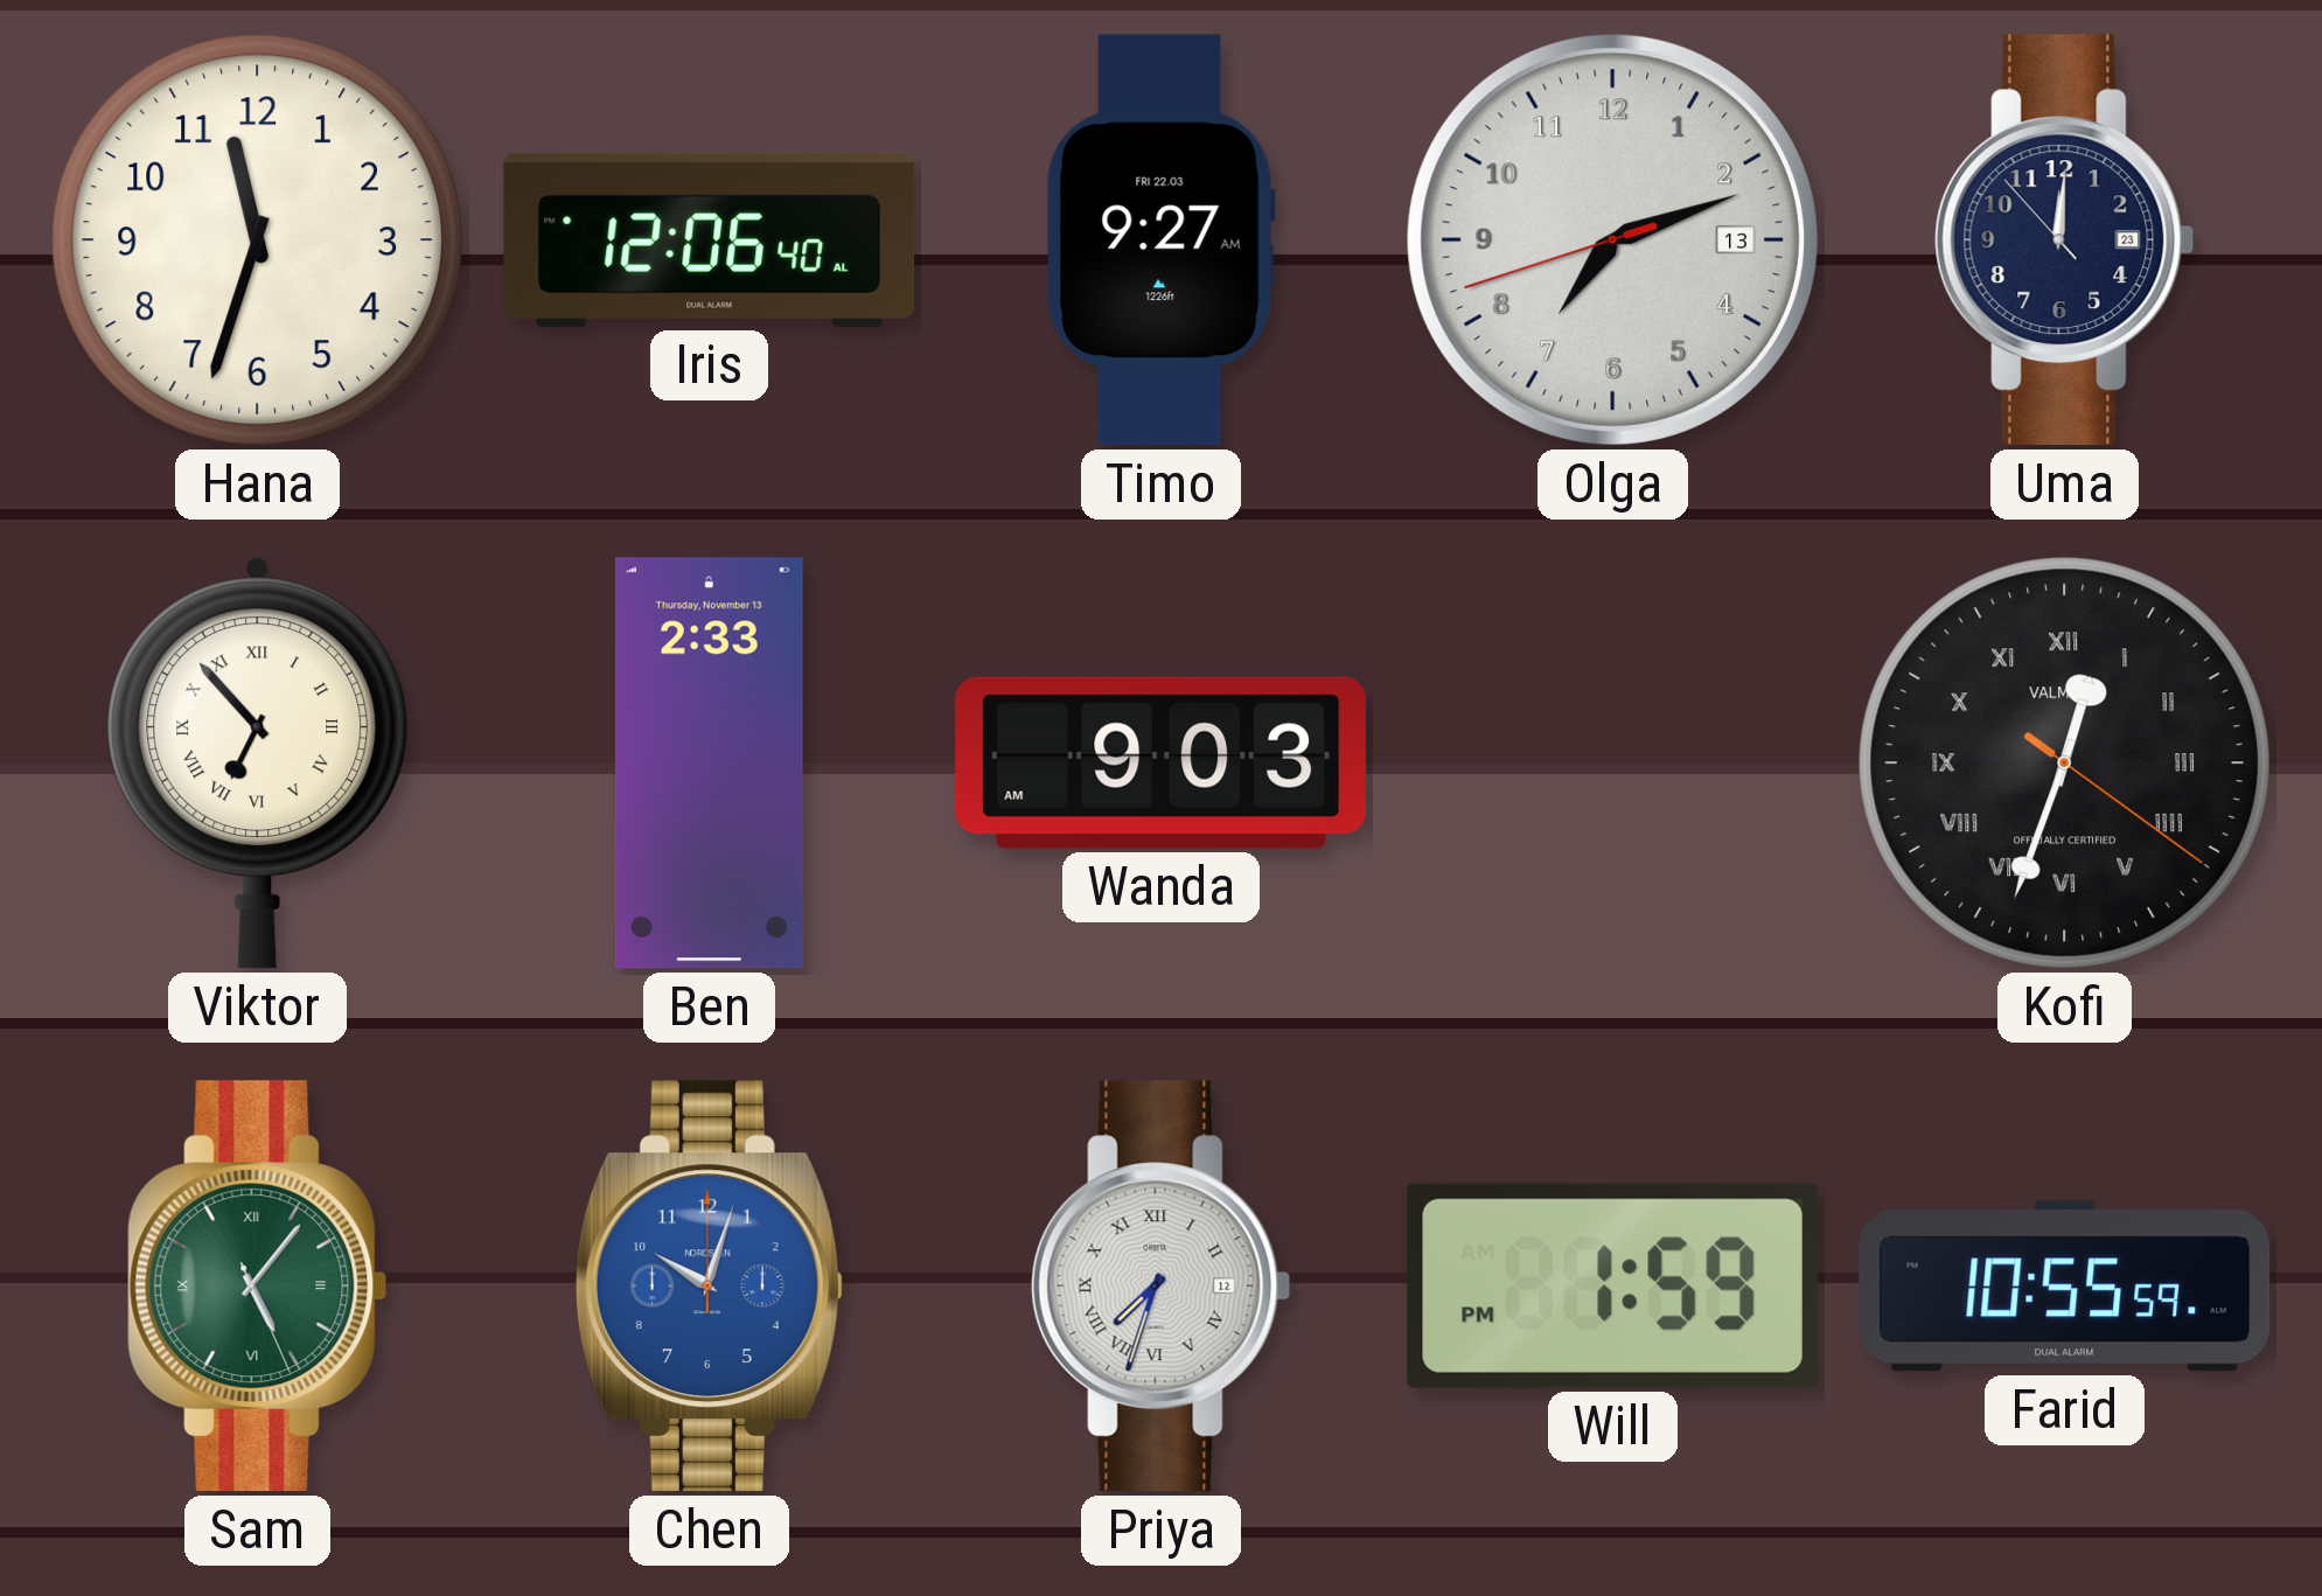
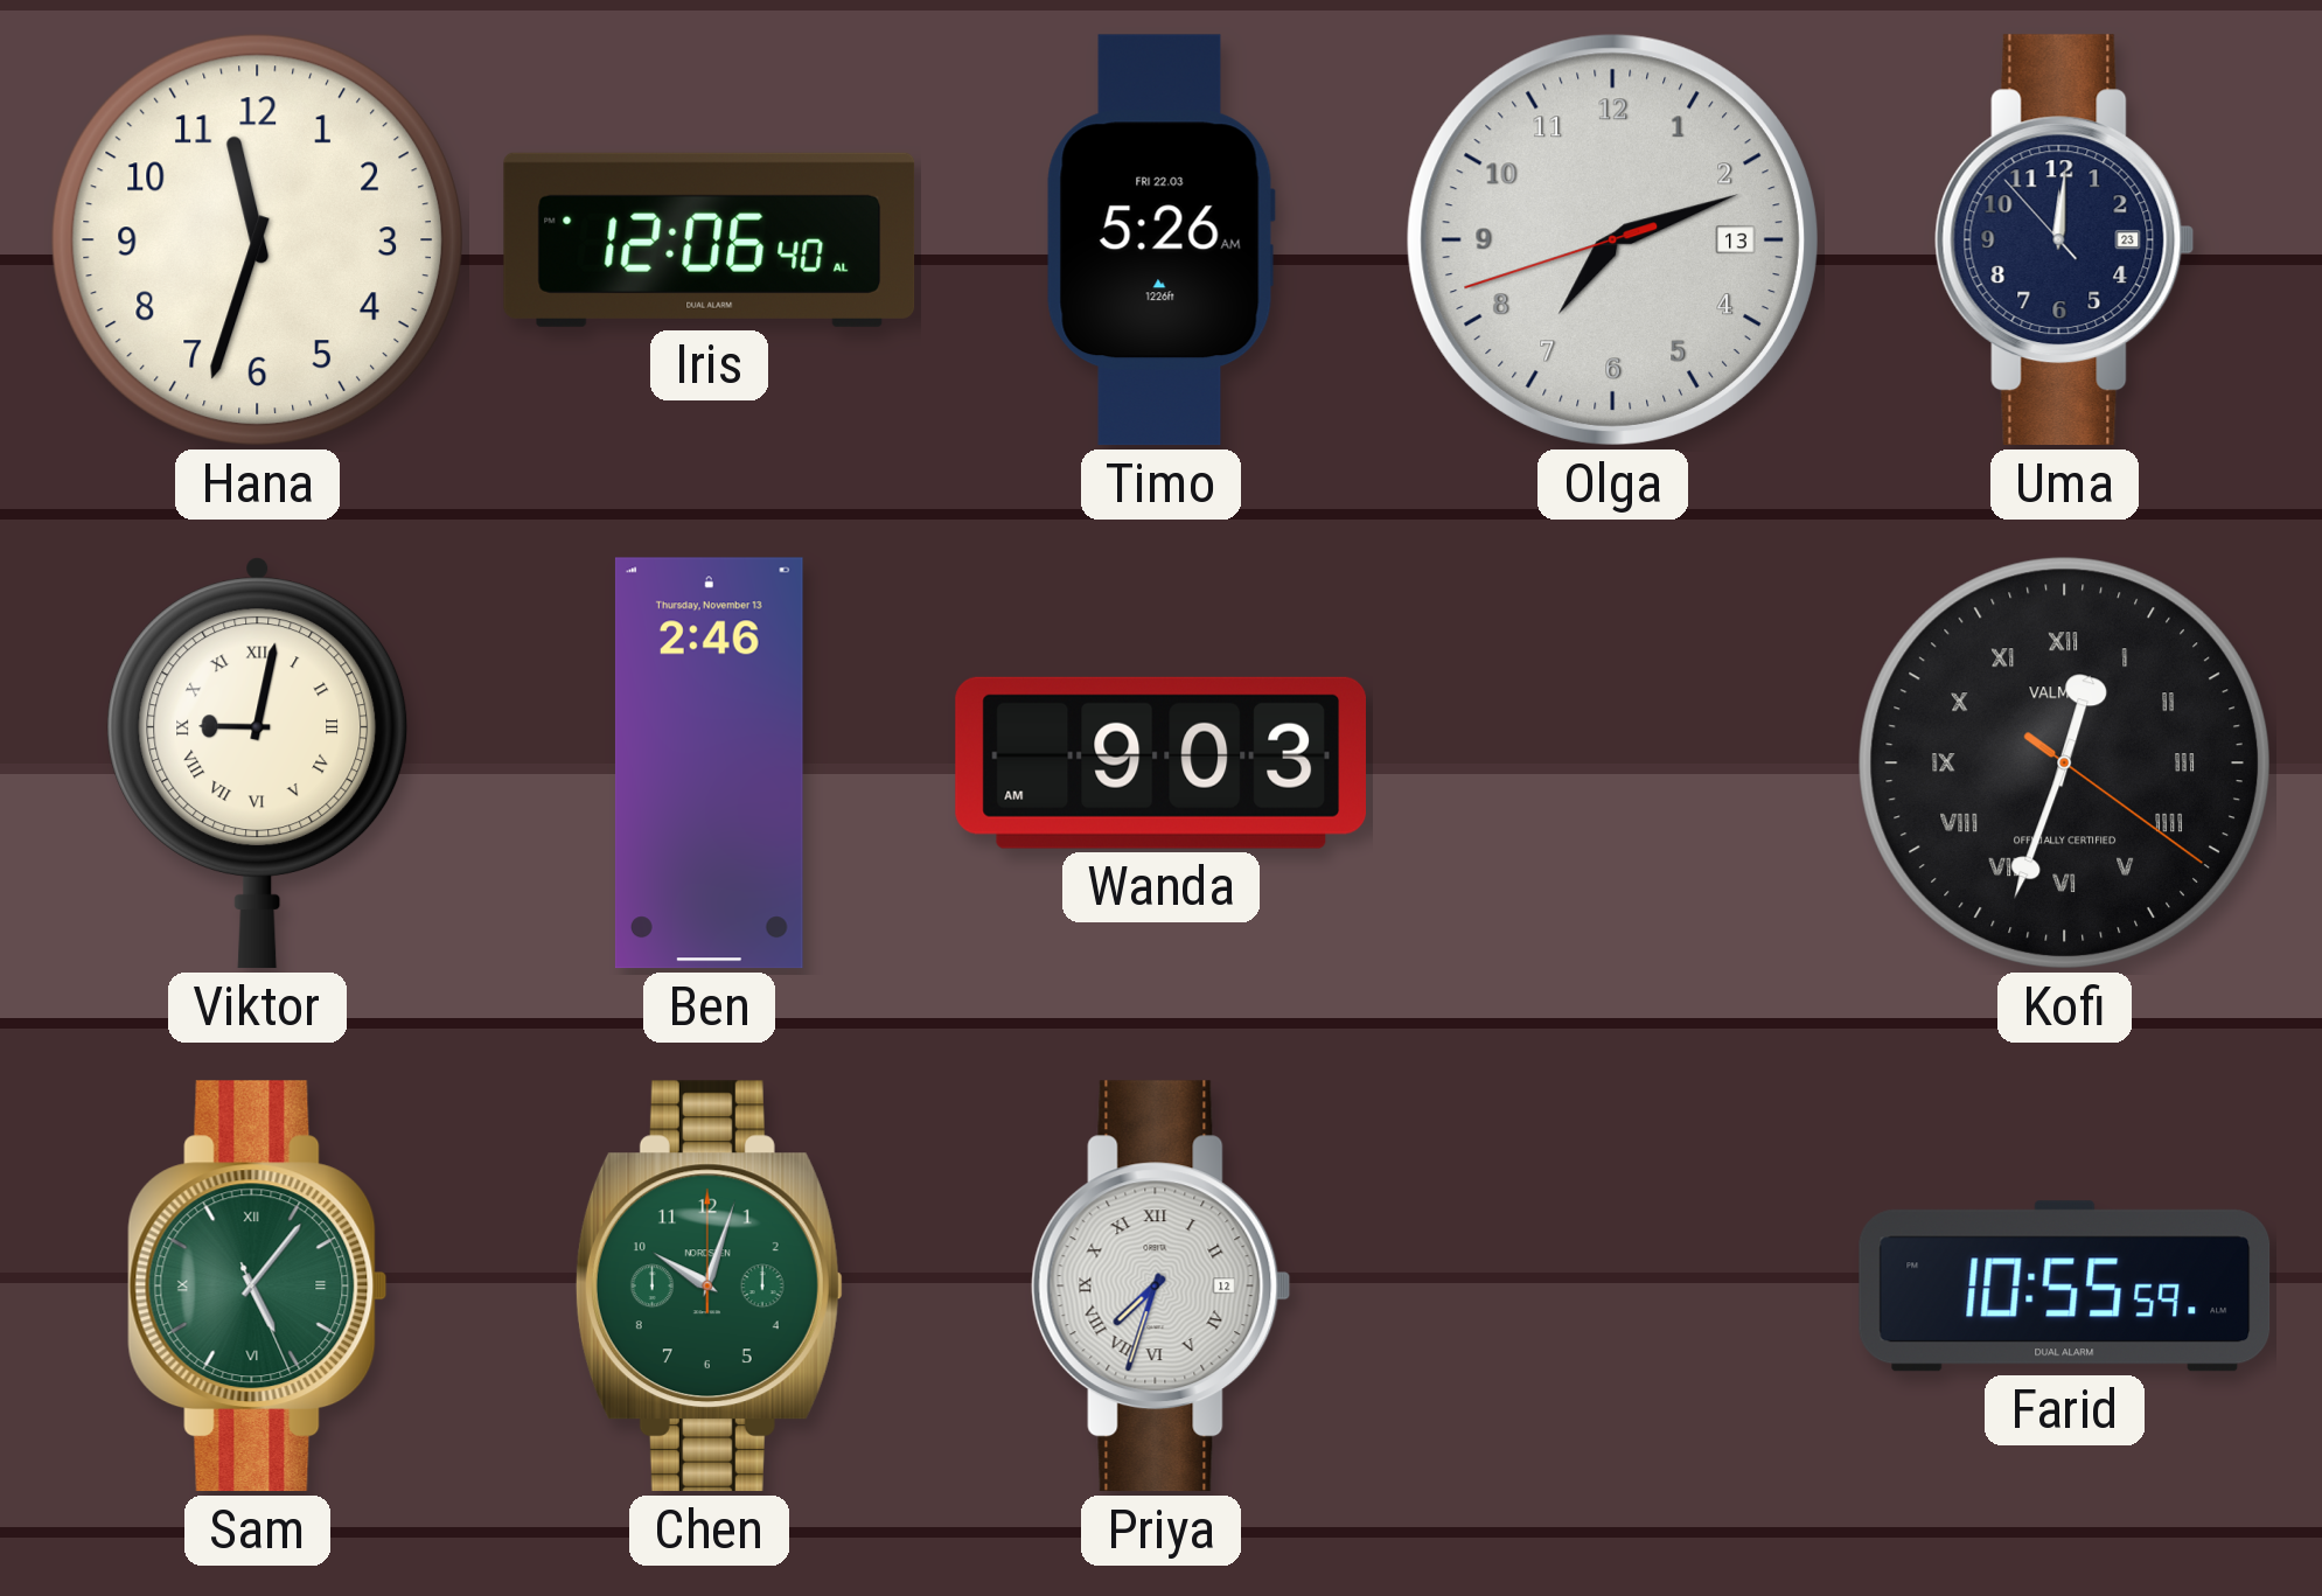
Timo: 9:27 -> 5:26 (1160, 241)
Viktor: 6:53 -> 9:02 (258, 764)
Ben: 2:33 -> 2:46 (709, 764)
Chen dial: blue -> green (709, 1287)
Will: 1:59 -> none (1612, 1285)
